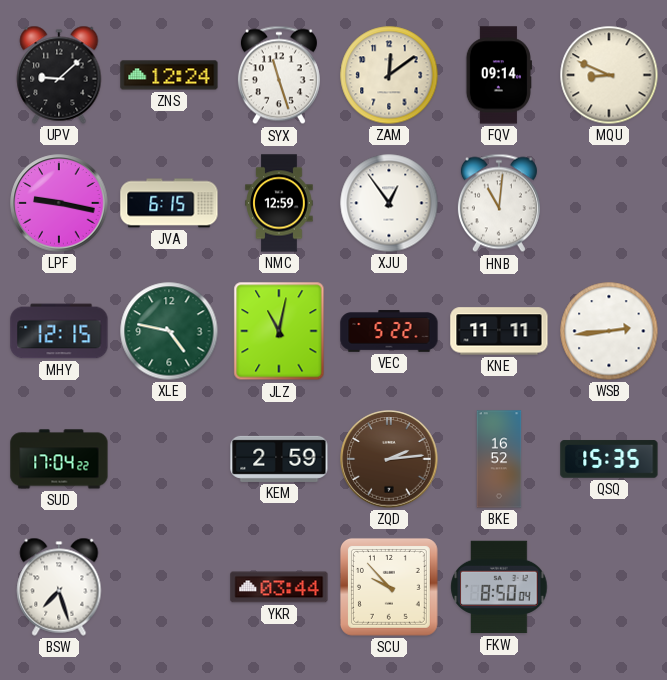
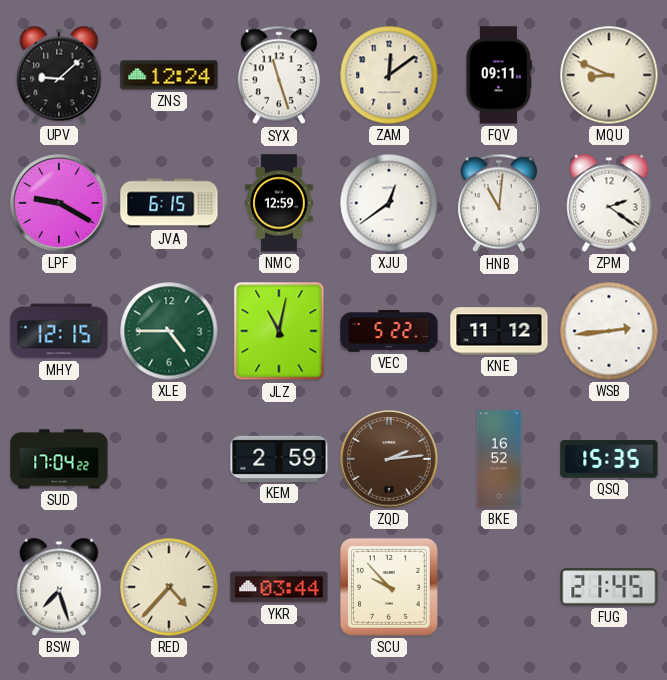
FQV: 09:14 -> 09:11 (498, 75)
LPF: 9:17 -> 9:20 (59, 203)
XJU: 12:54 -> 12:39 (389, 203)
ZPM: none -> 2:21 (609, 203)
XLE: 4:47 -> 4:45 (169, 331)
KNE: 11:11 -> 11:12 (499, 331)
RED: none -> 4:37 (169, 587)
FKW: 8:50 -> none (499, 587)
FUG: none -> 21:45 (609, 588)
